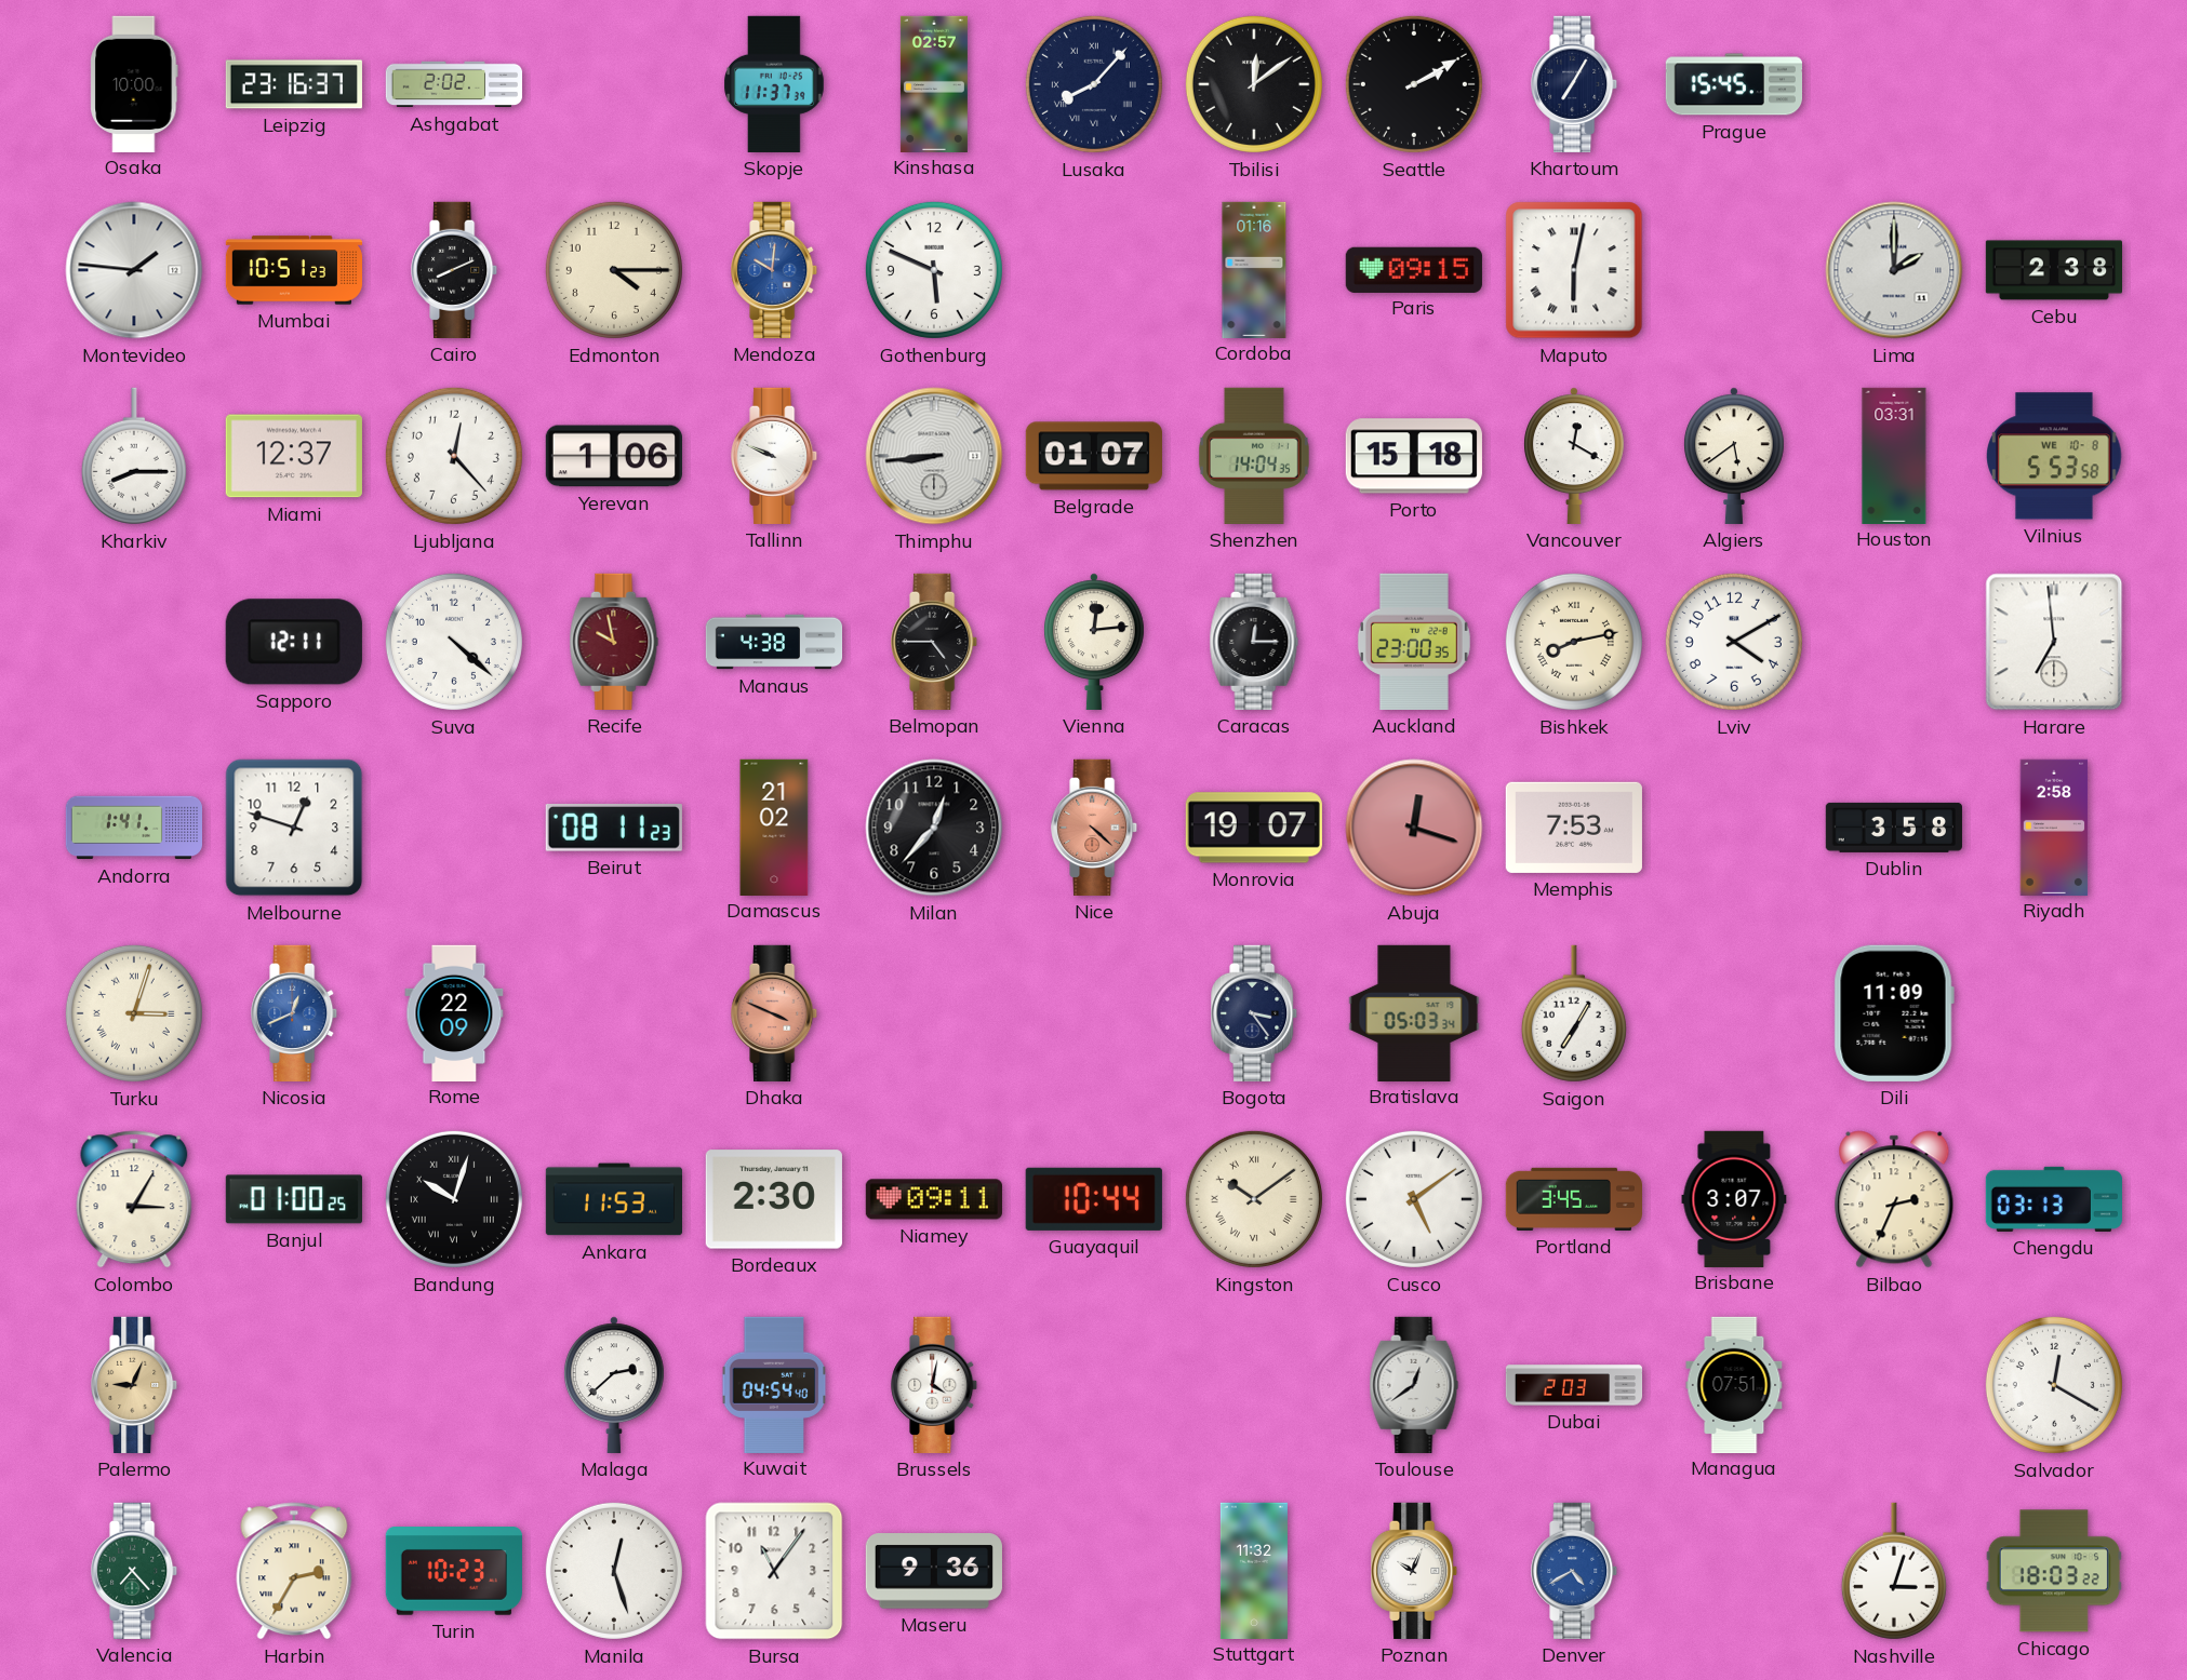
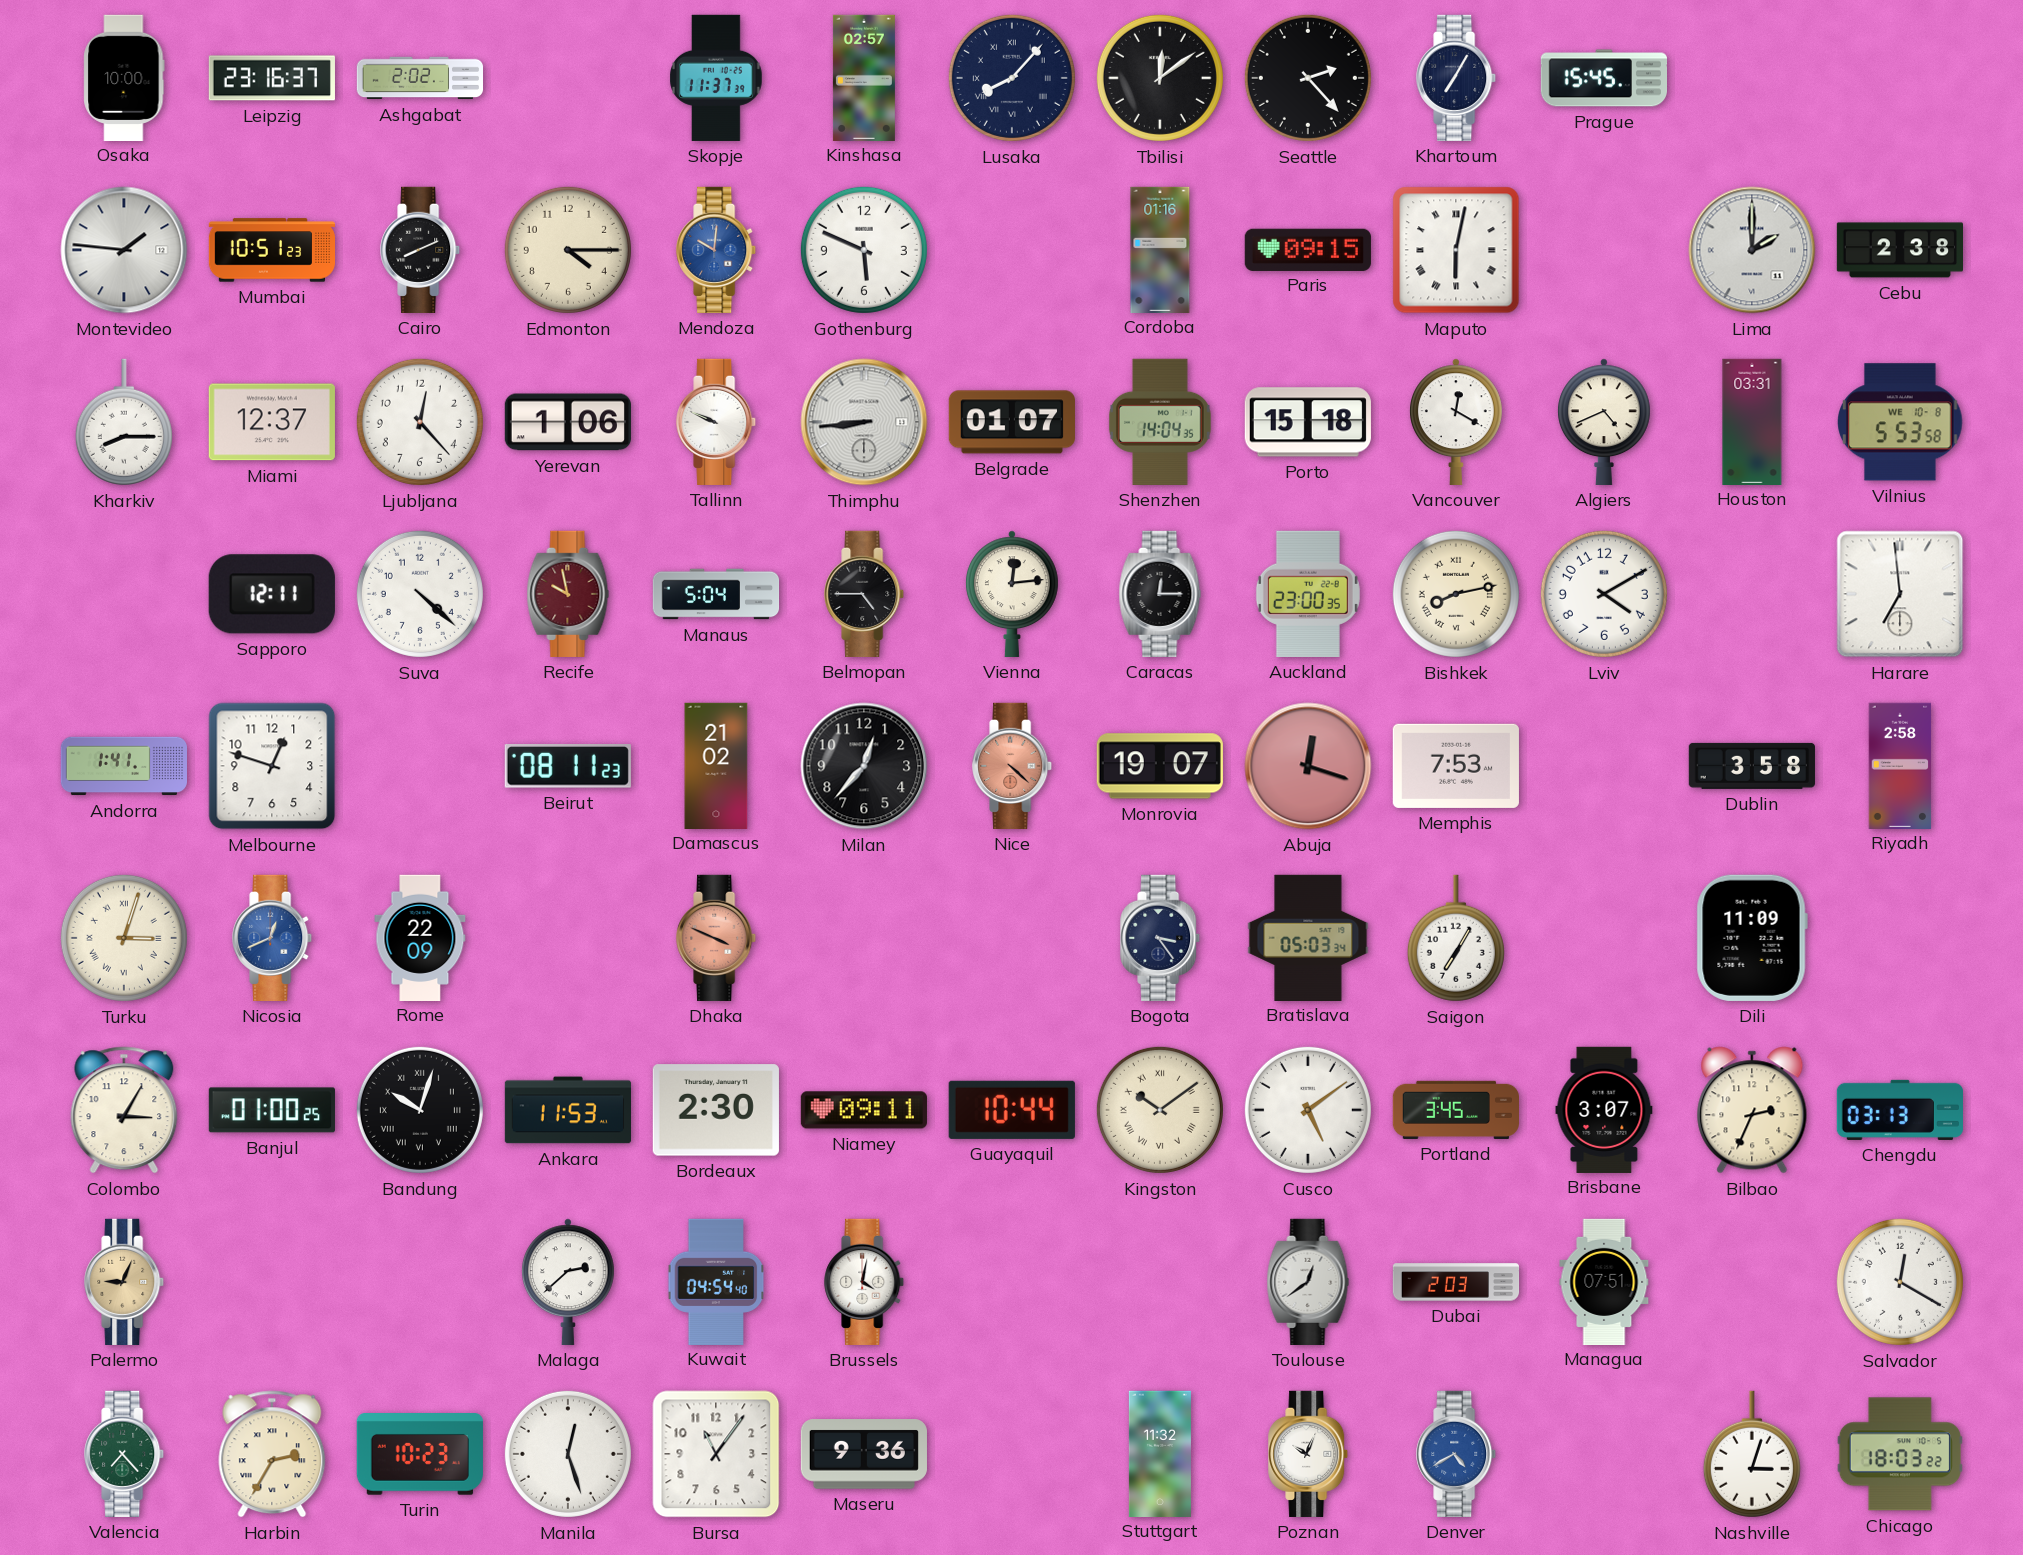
Seattle: 2:10 -> 2:23 (1308, 78)
Algiers: 5:39 -> 4:41 (1605, 422)
Manaus: 4:38 -> 5:04 (716, 594)
